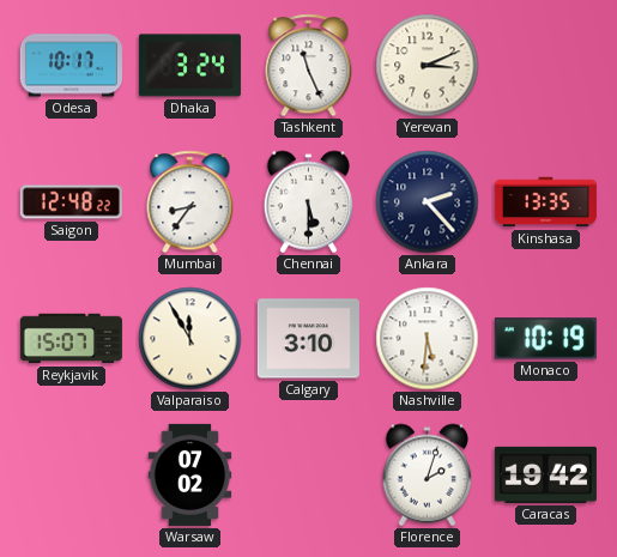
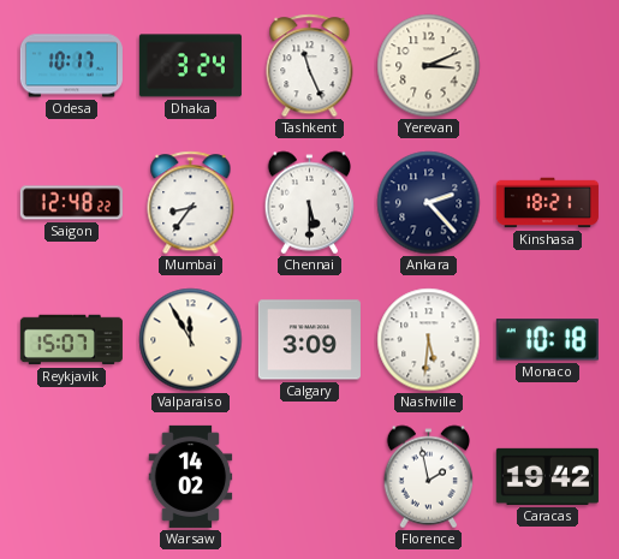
Kinshasa: 13:35 -> 18:21 (547, 203)
Calgary: 3:10 -> 3:09 (309, 340)
Monaco: 10:19 -> 10:18 (547, 340)
Warsaw: 07:02 -> 14:02 (191, 476)
Florence: 2:03 -> 1:58 (429, 477)
